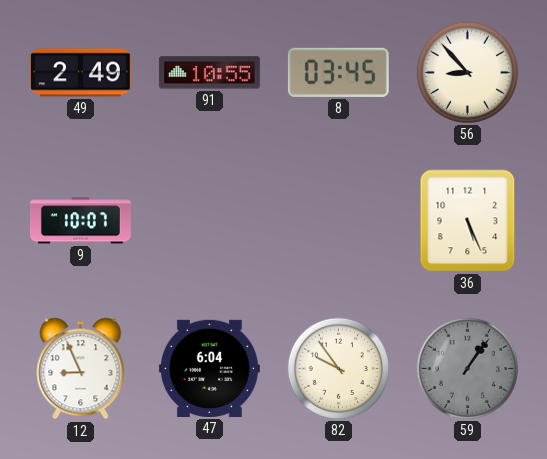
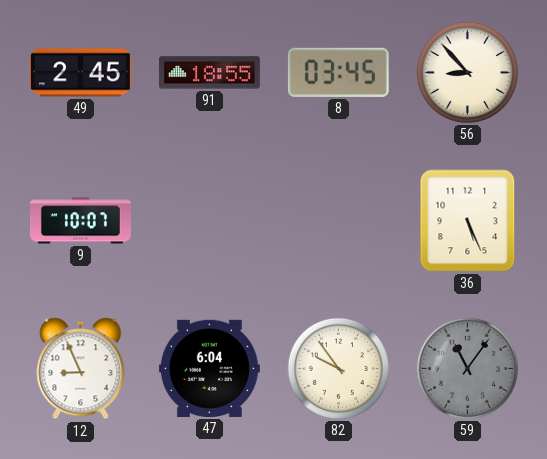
49: 2:49 -> 2:45 (80, 73)
91: 10:55 -> 18:55 (209, 73)
59: 1:06 -> 11:06 (467, 368)
